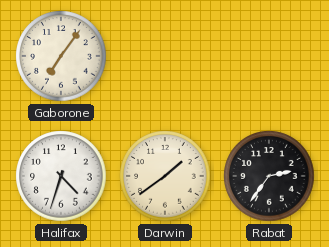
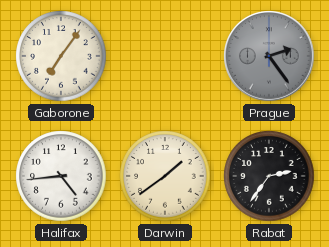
Prague: none -> 2:24 (269, 56)
Halifax: 4:33 -> 4:44 (61, 176)
